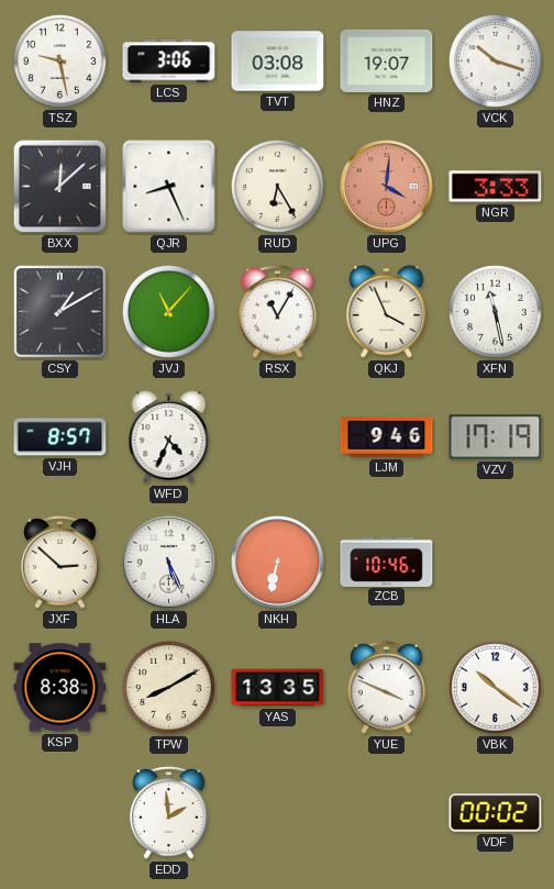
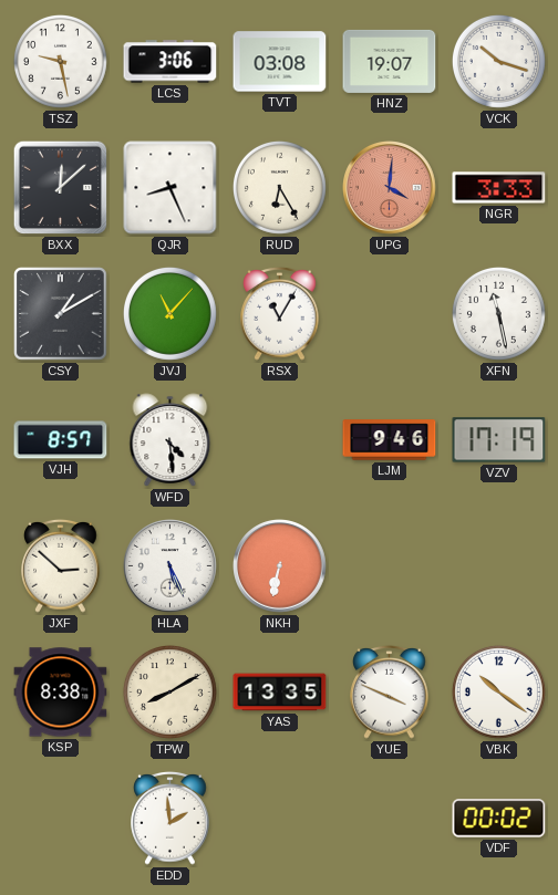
QKJ: 3:56 -> none (387, 312)
WFD: 4:34 -> 4:29 (170, 440)
ZCB: 10:46 -> none (387, 562)
